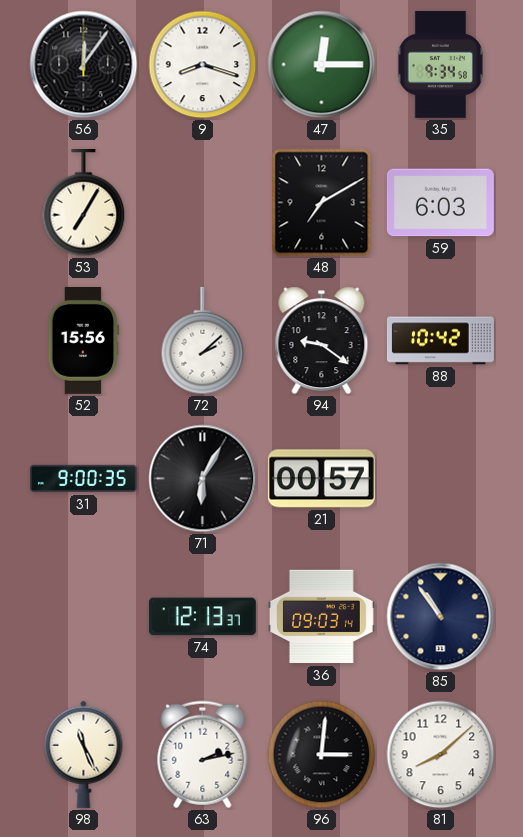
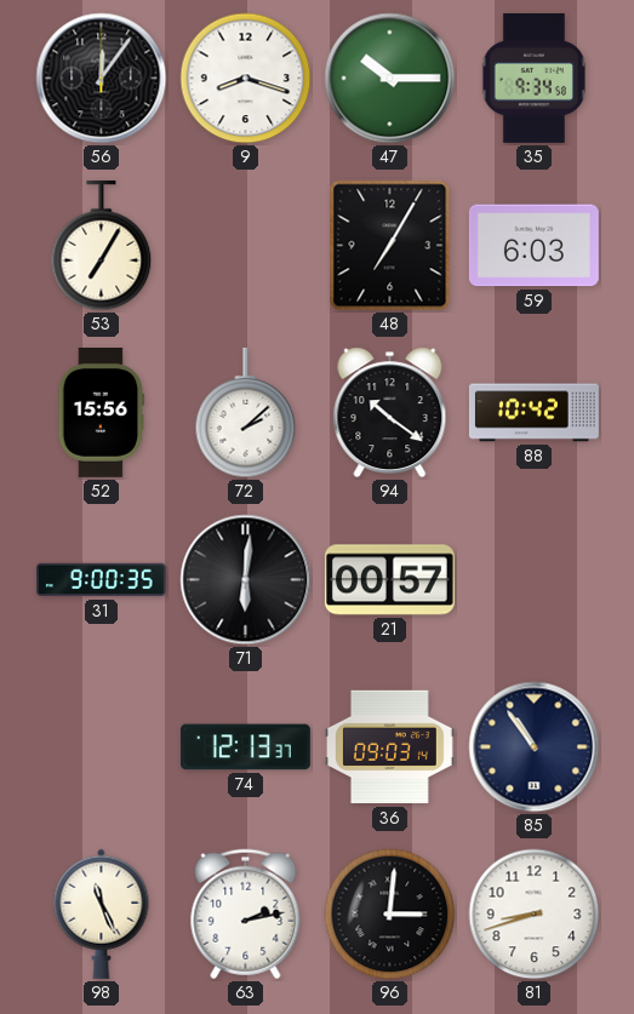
47: 12:15 -> 10:15 (390, 79)
48: 7:10 -> 7:05 (390, 246)
94: 9:21 -> 10:21 (390, 413)
71: 6:05 -> 6:01 (246, 580)
81: 8:08 -> 8:42 (535, 915)
